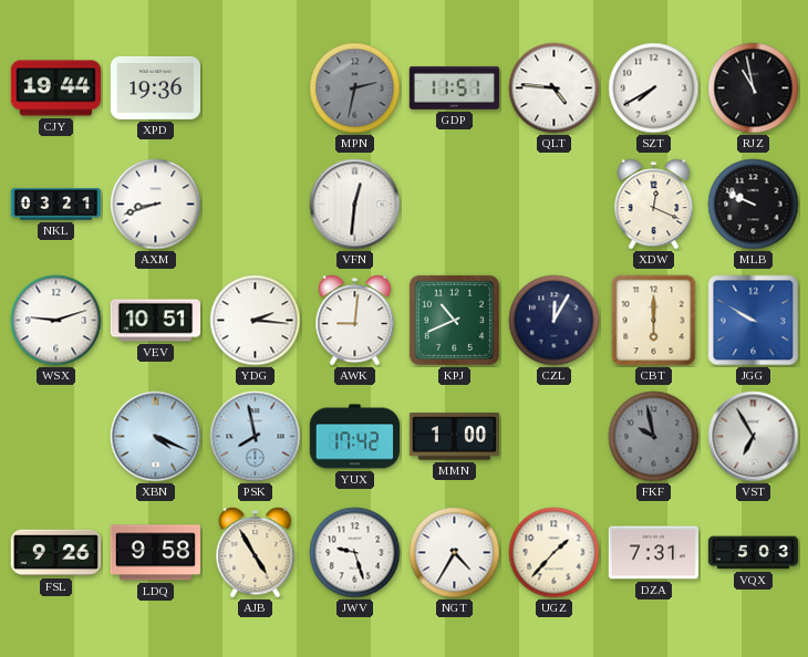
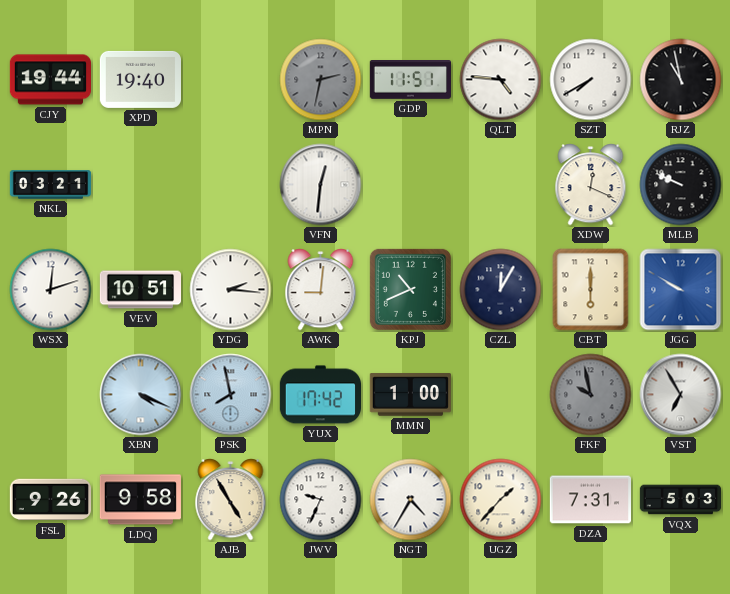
XPD: 19:36 -> 19:40 (140, 79)
AXM: 8:42 -> none (156, 205)
WSX: 9:12 -> 12:12 (51, 290)
JWV: 9:27 -> 9:34 (321, 500)
